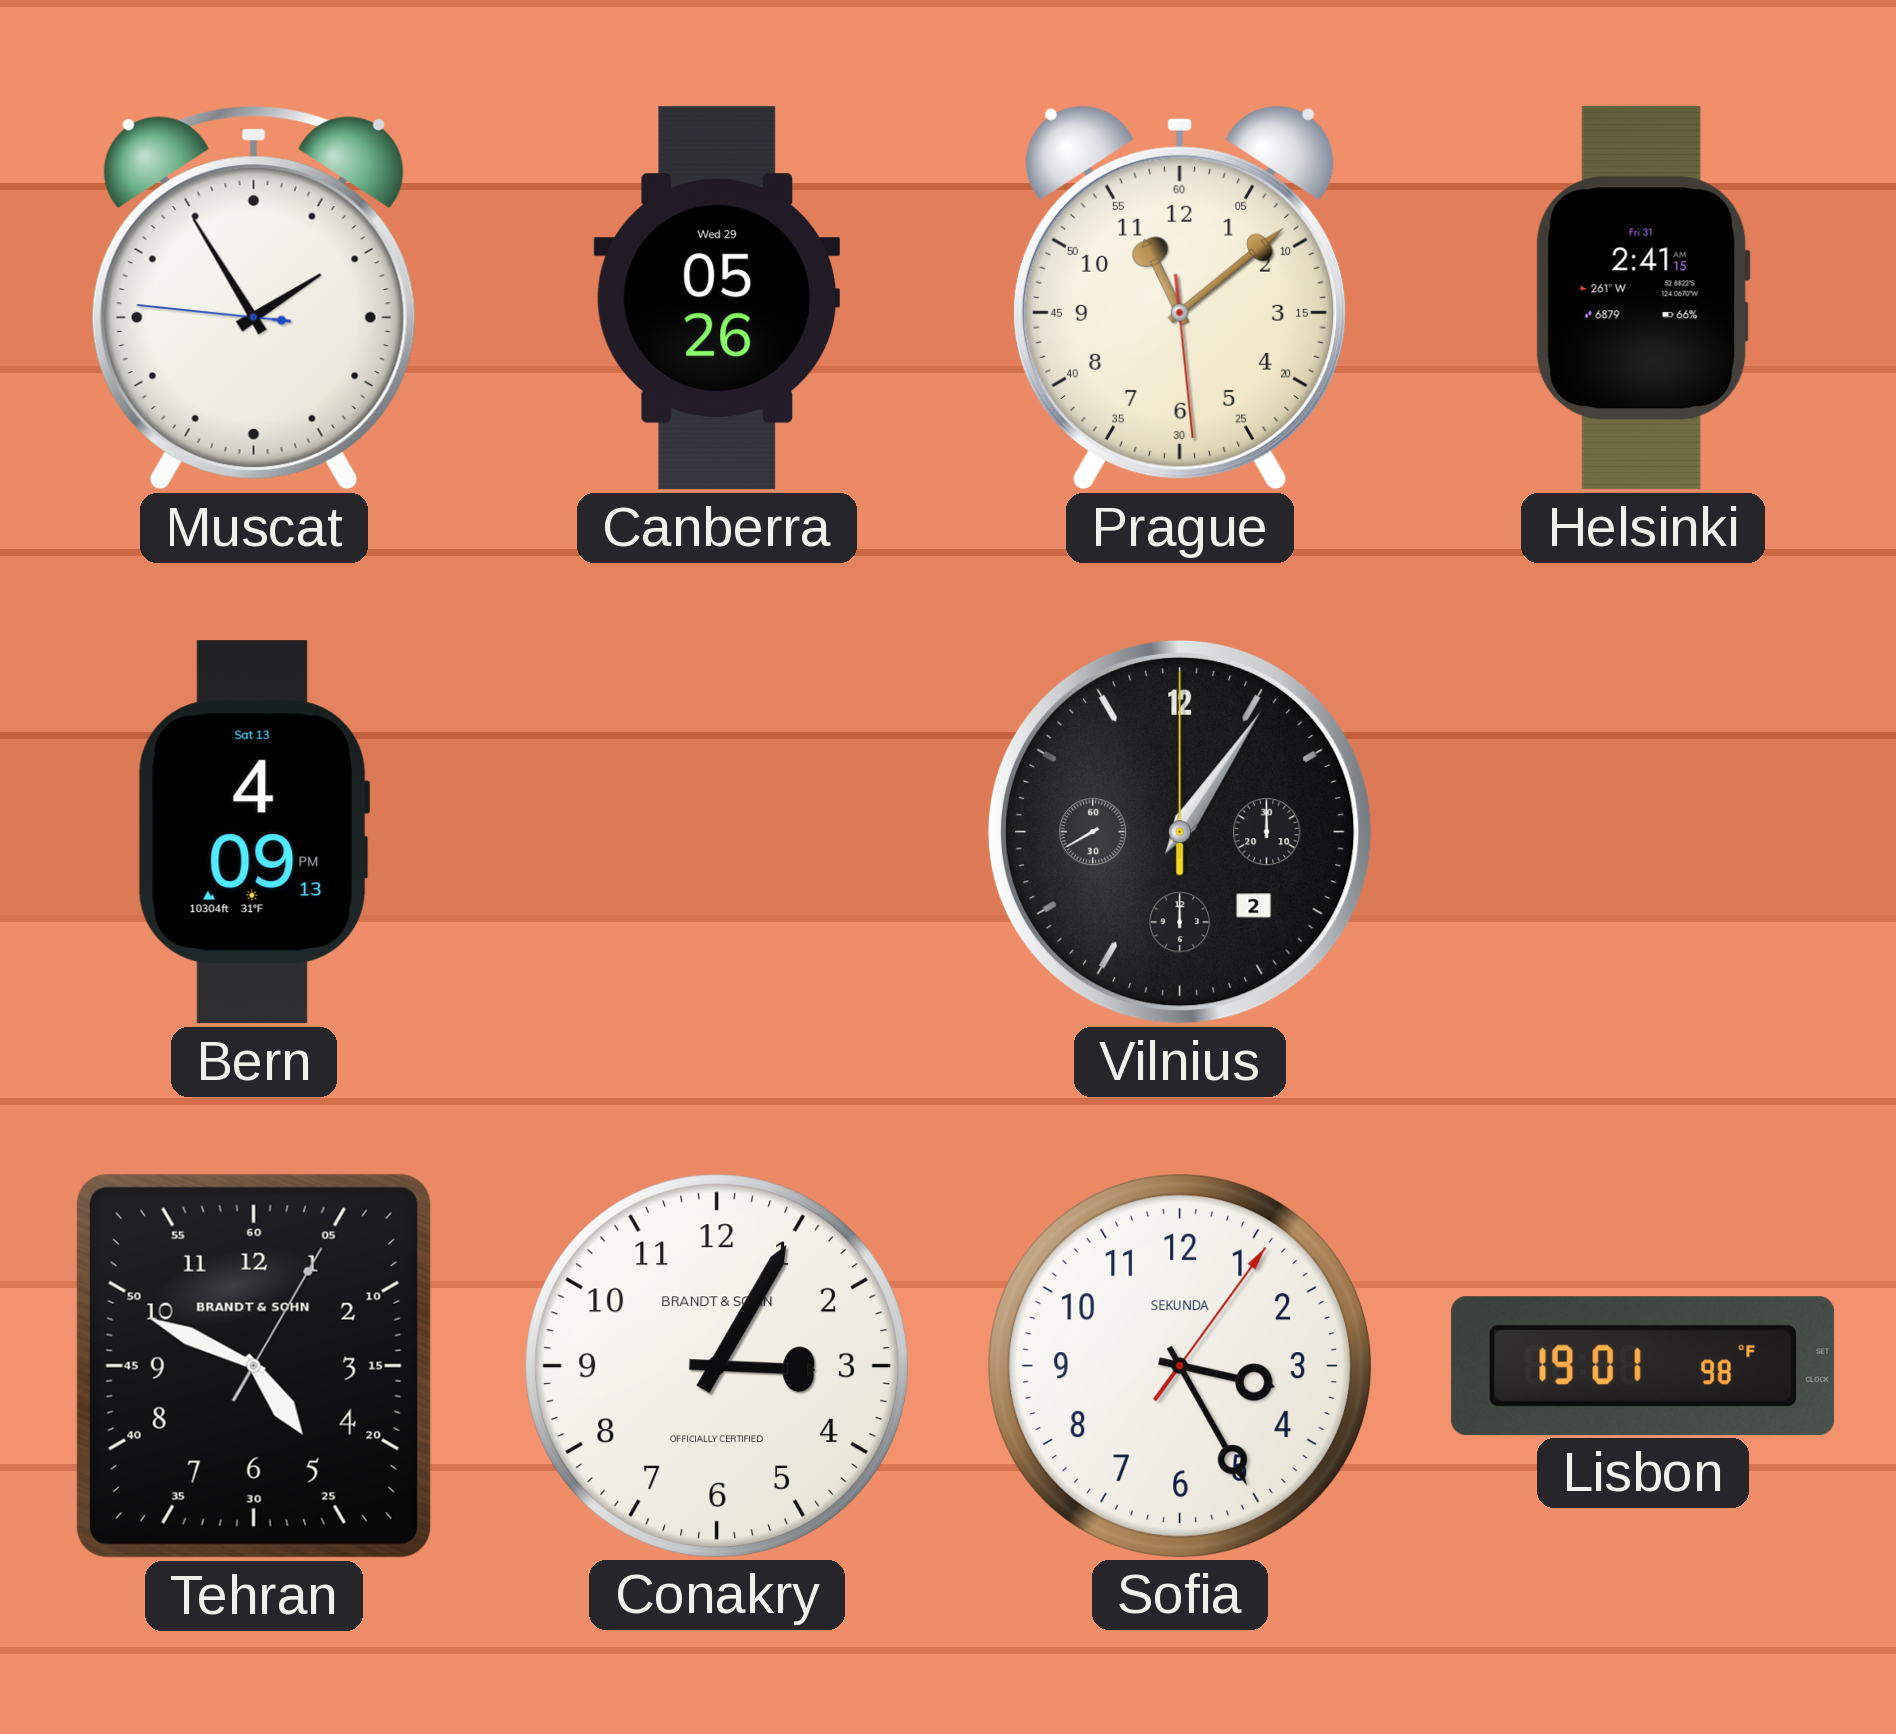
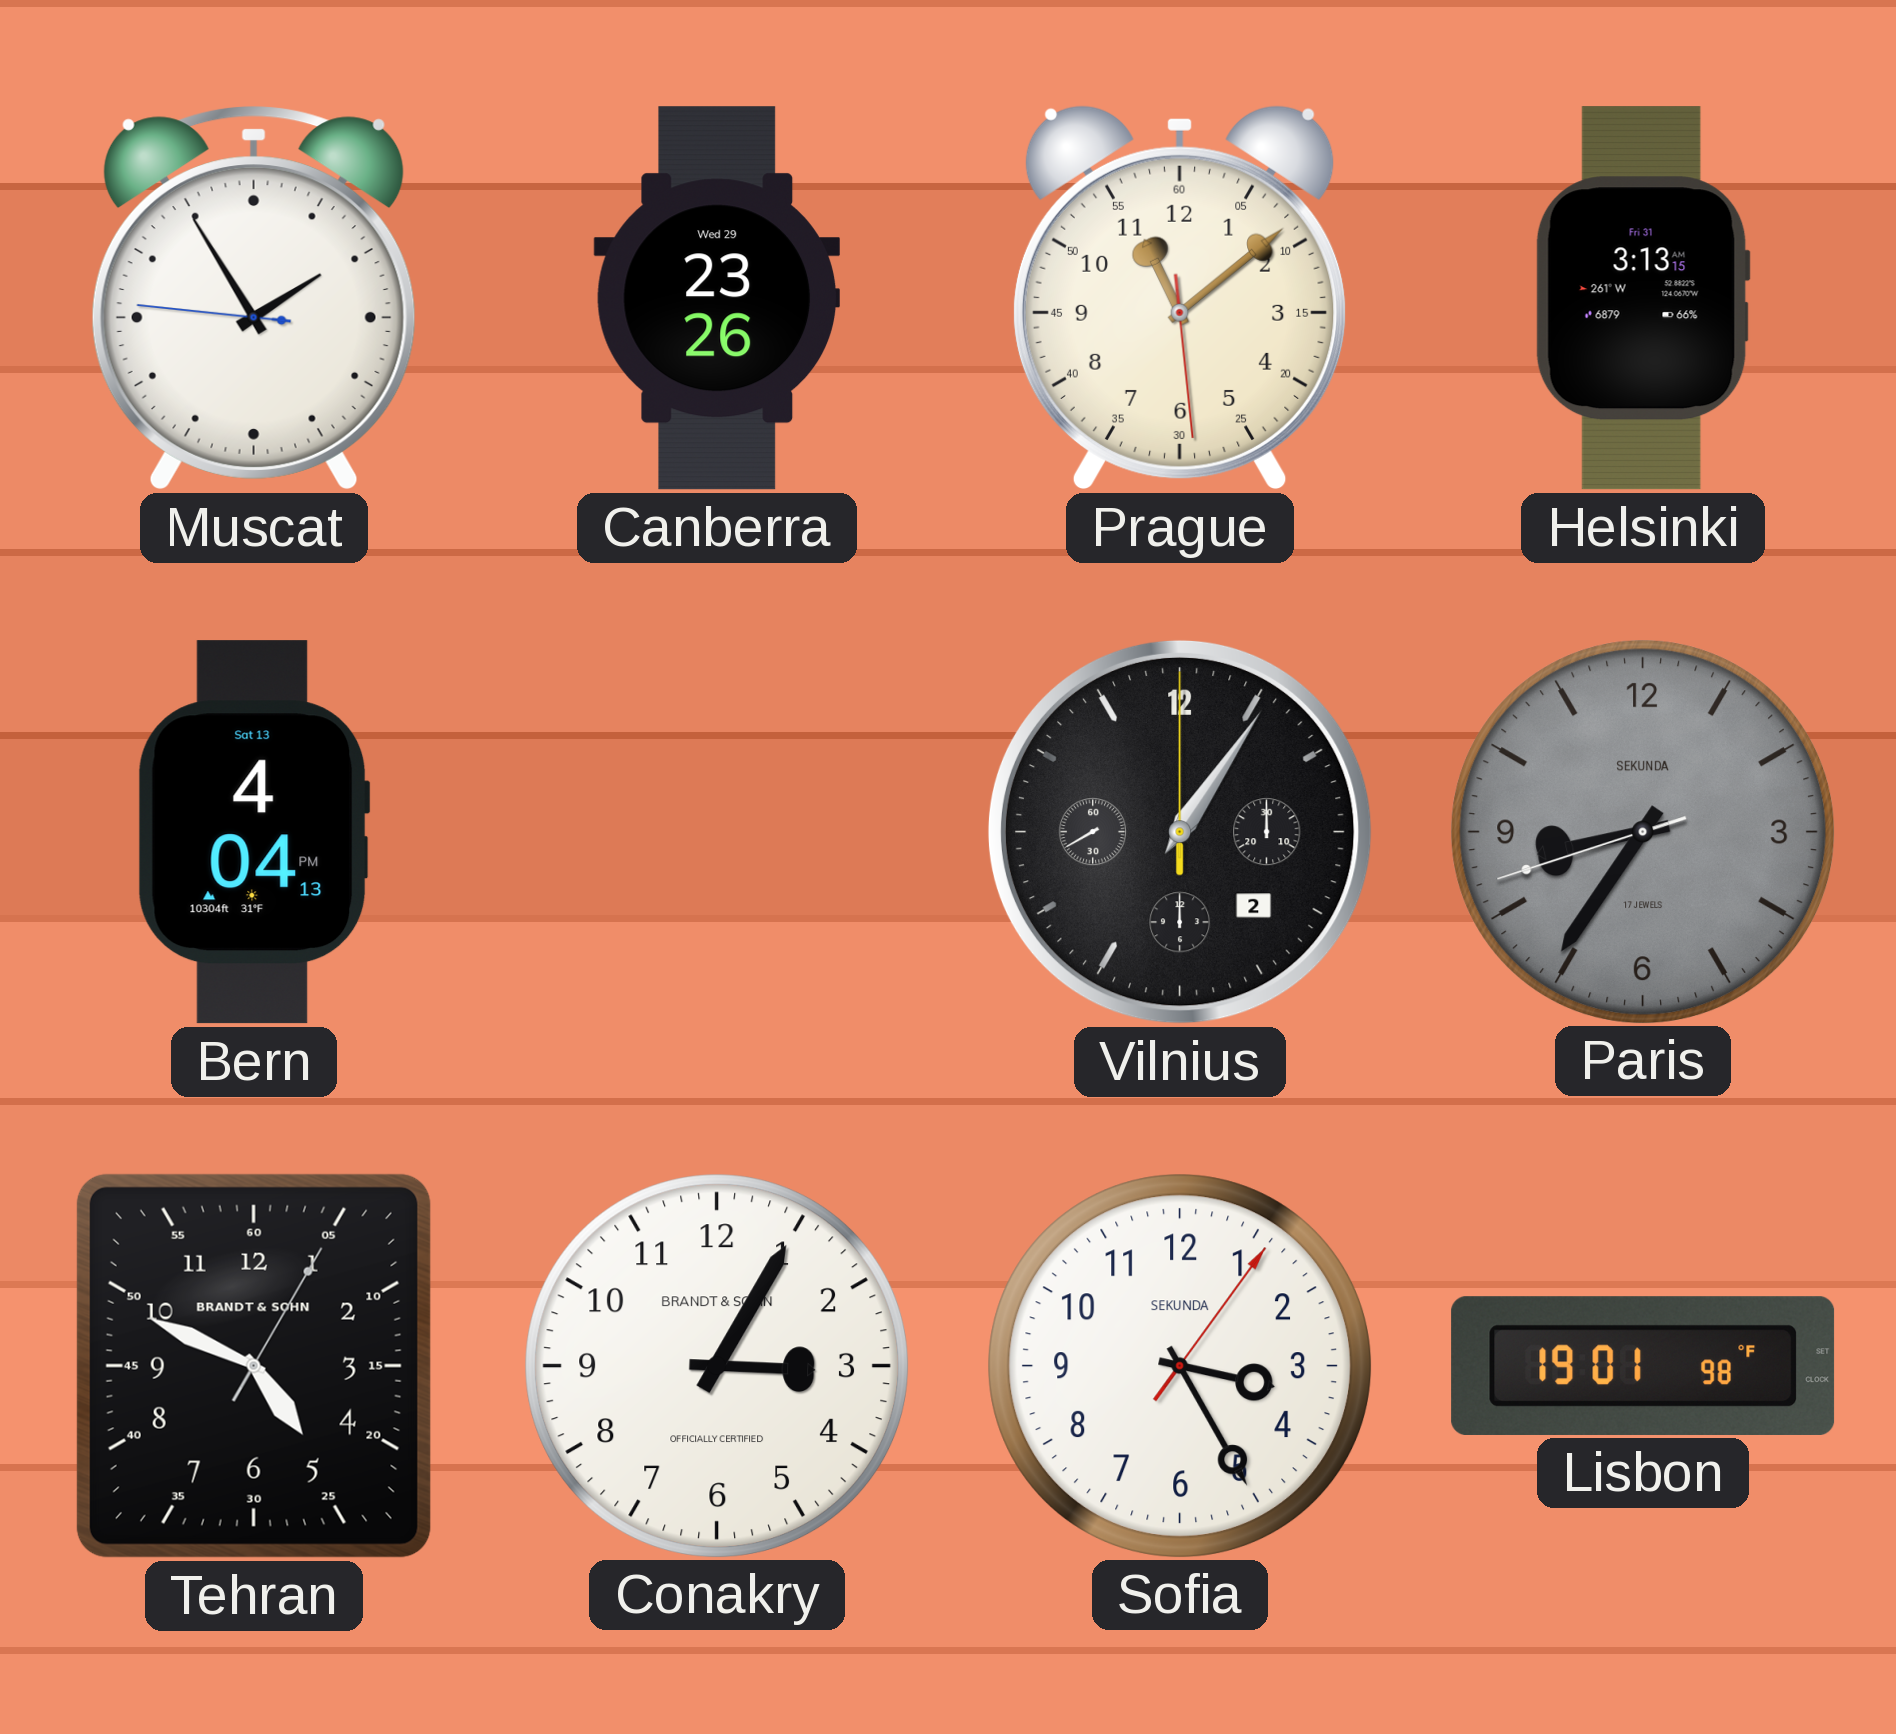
Canberra: 05:26 -> 23:26 (717, 298)
Helsinki: 2:41 -> 3:13 (1643, 298)
Bern: 4:09 -> 4:04 (254, 832)
Paris: none -> 8:35 (1642, 831)
